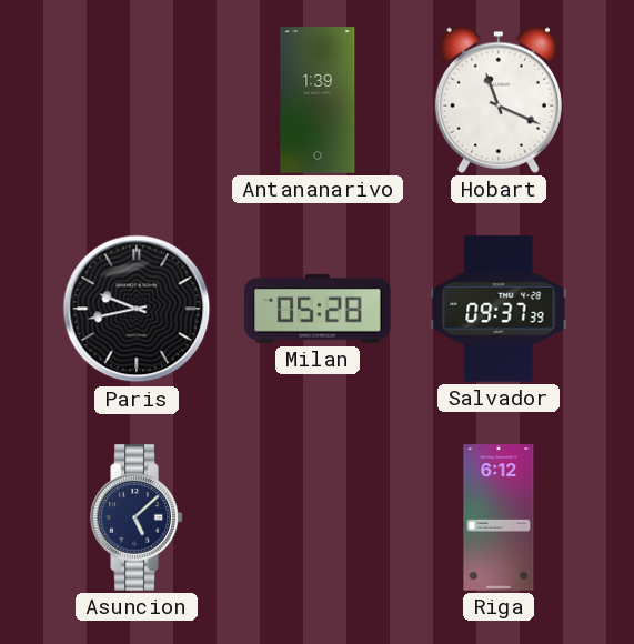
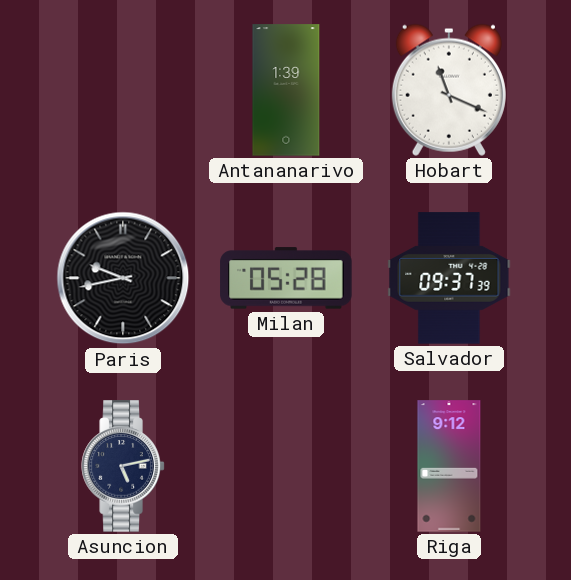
Asuncion: 5:08 -> 5:13 (123, 466)
Riga: 6:12 -> 9:12 (449, 466)
